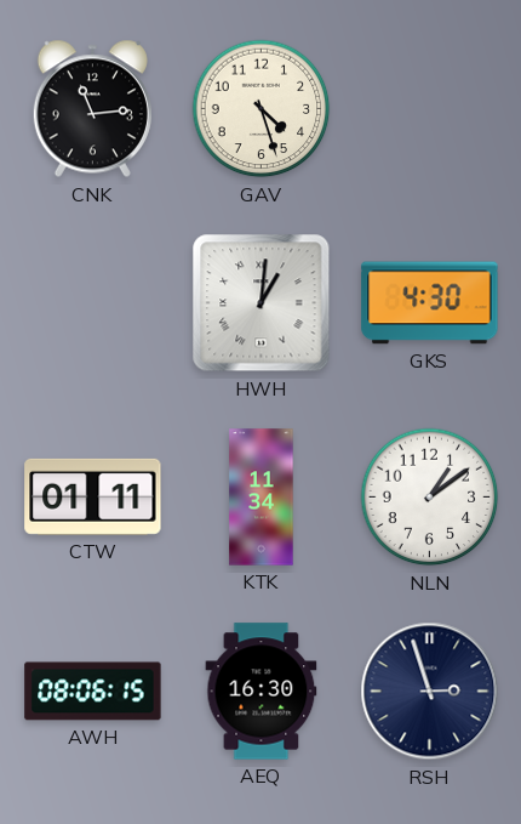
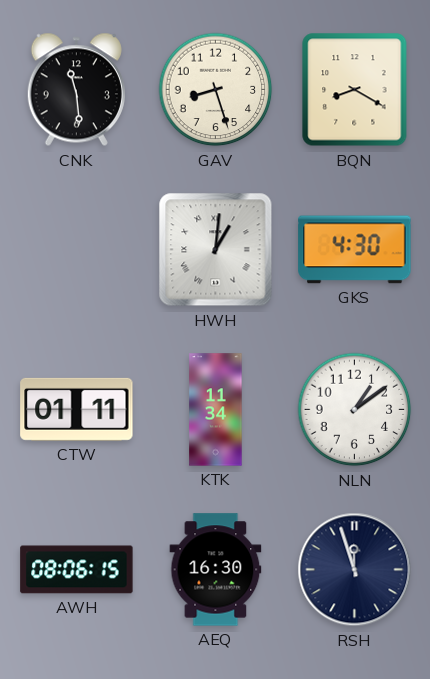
CNK: 11:14 -> 11:29 (76, 90)
GAV: 4:27 -> 8:27 (216, 90)
BQN: none -> 8:20 (355, 90)
RSH: 2:57 -> 11:57 (355, 570)
